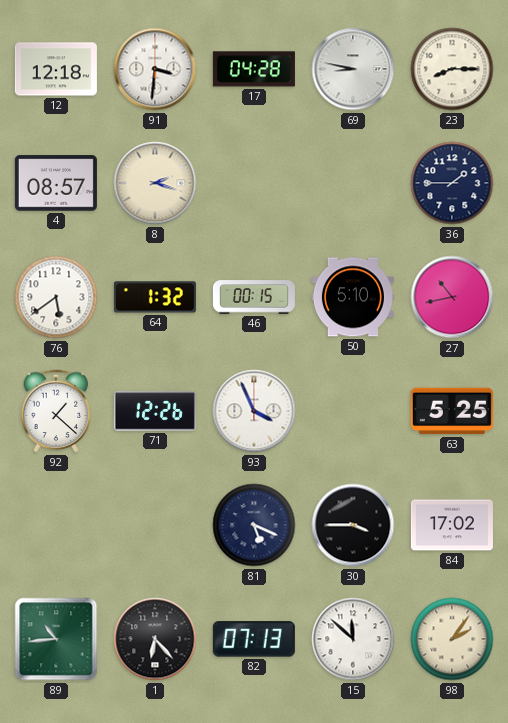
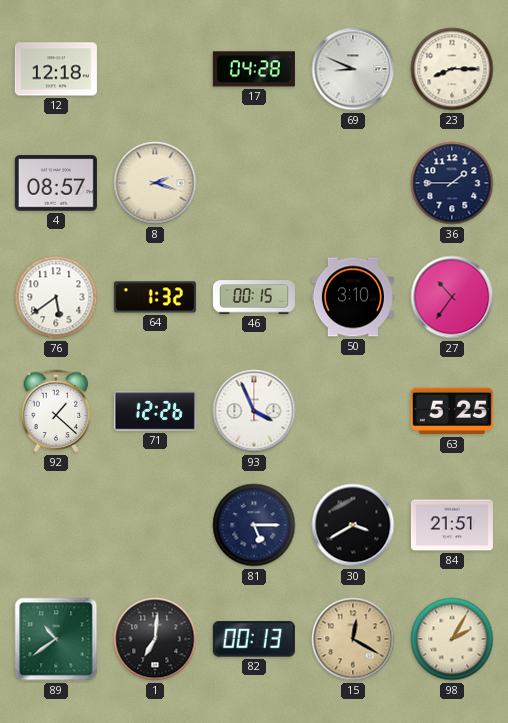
91: 3:31 -> none (155, 69)
69: 8:47 -> 8:49 (353, 69)
50: 5:10 -> 3:10 (353, 297)
27: 10:43 -> 10:36 (452, 297)
81: 5:19 -> 5:15 (254, 525)
30: 3:45 -> 3:40 (353, 525)
84: 17:02 -> 21:51 (452, 525)
89: 10:44 -> 10:39 (56, 639)
1: 6:23 -> 7:01 (155, 639)
82: 07:13 -> 00:13 (254, 639)
15: 11:52 -> 12:20 (353, 639)
15 dial: white -> champagne (353, 639)
98: 2:06 -> 2:05 (452, 639)
